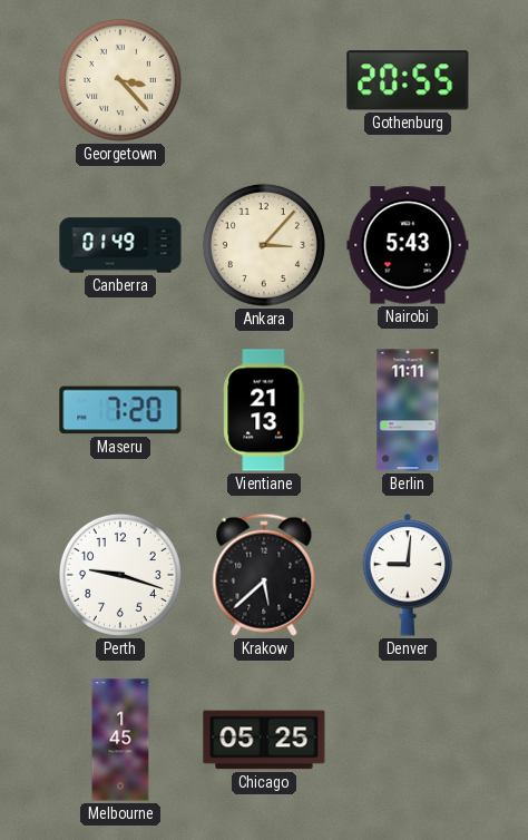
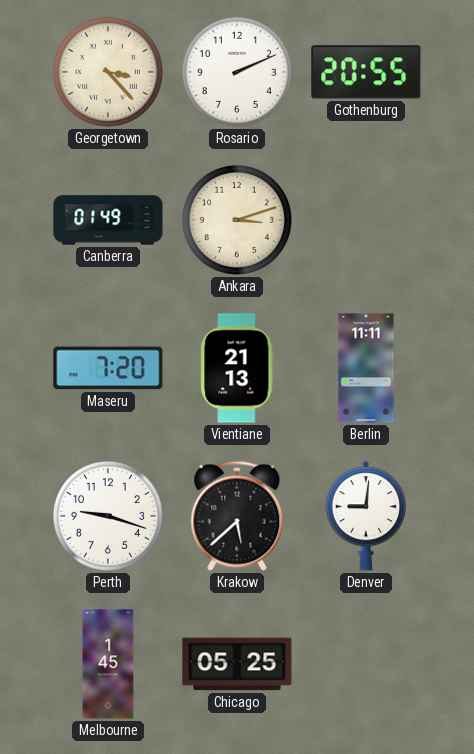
Rosario: none -> 2:11 (237, 72)
Ankara: 3:07 -> 3:12 (237, 220)
Nairobi: 5:43 -> none (408, 245)
